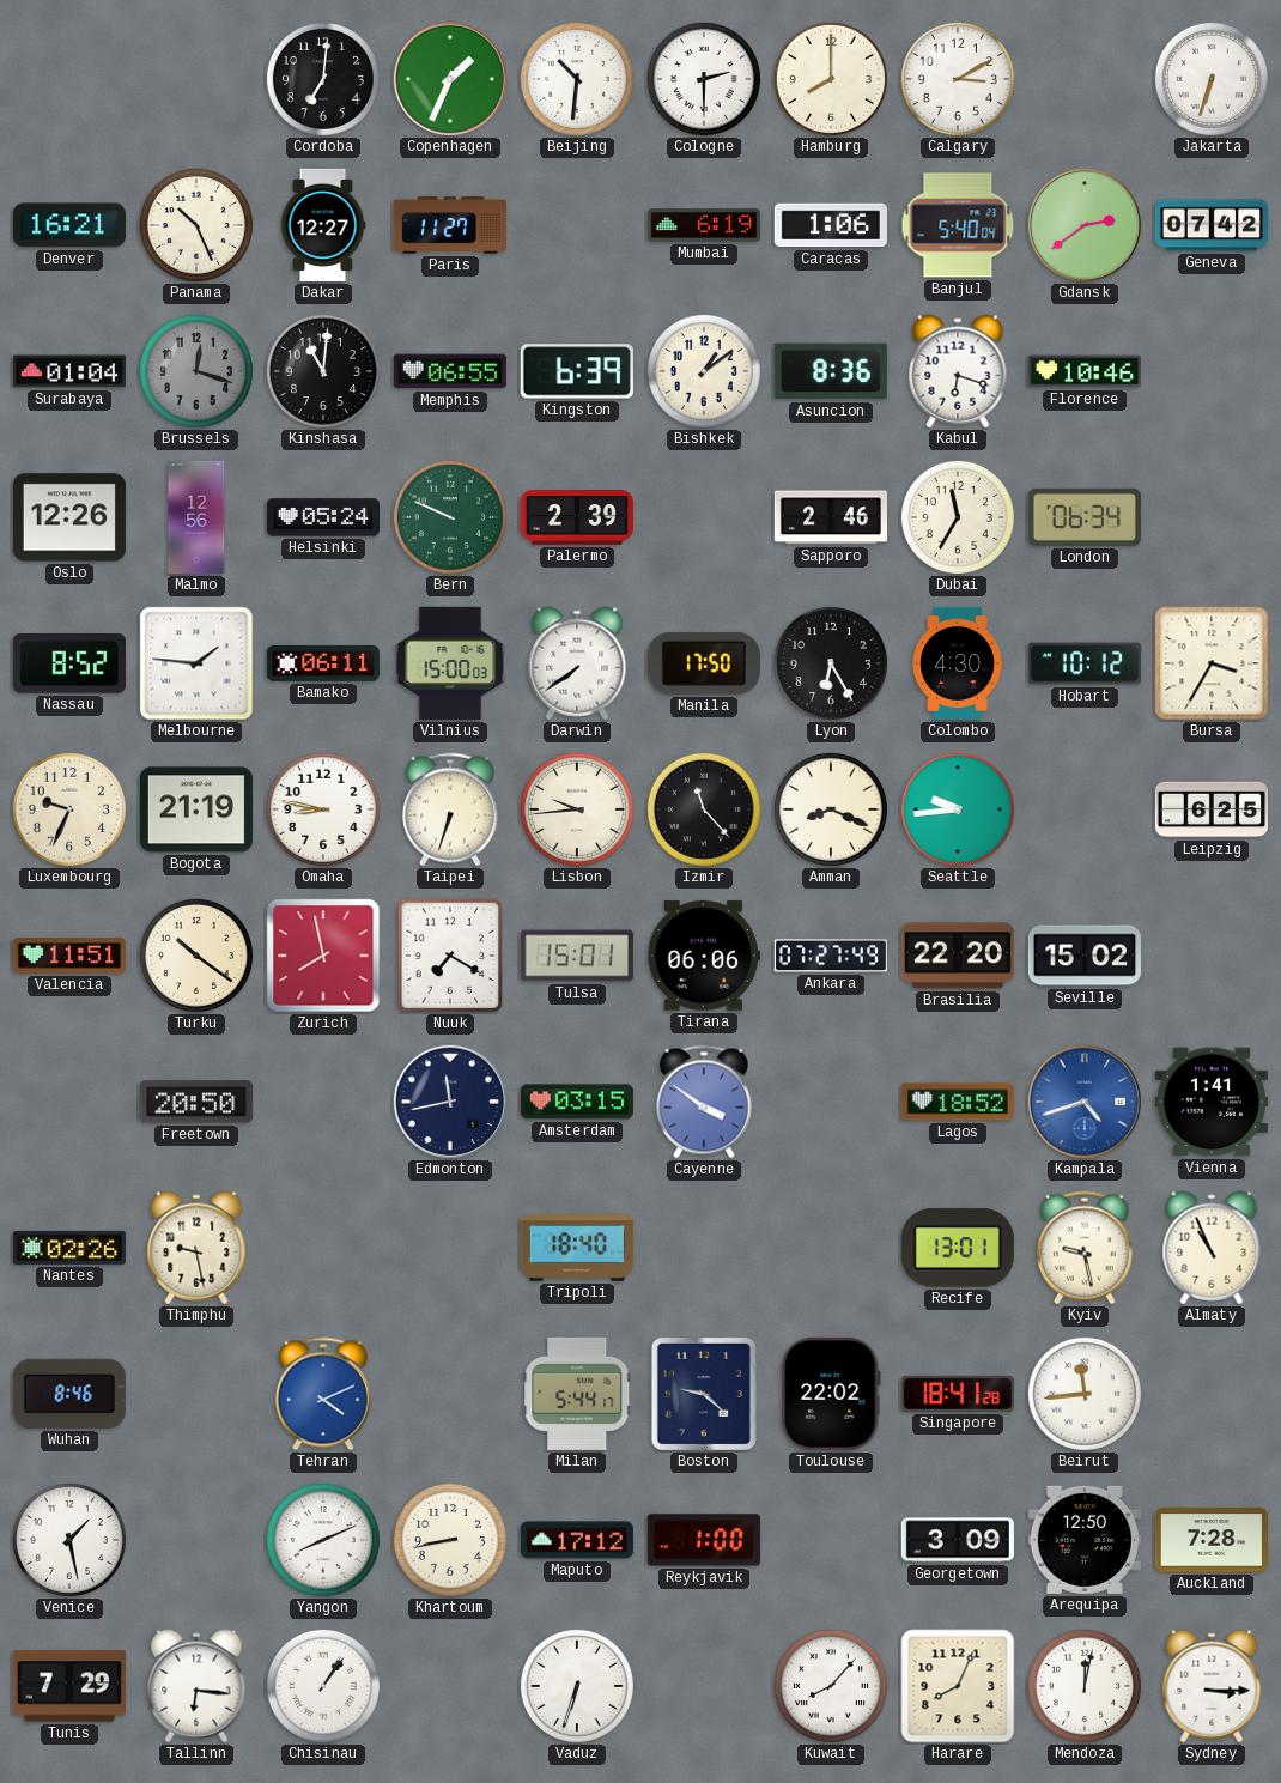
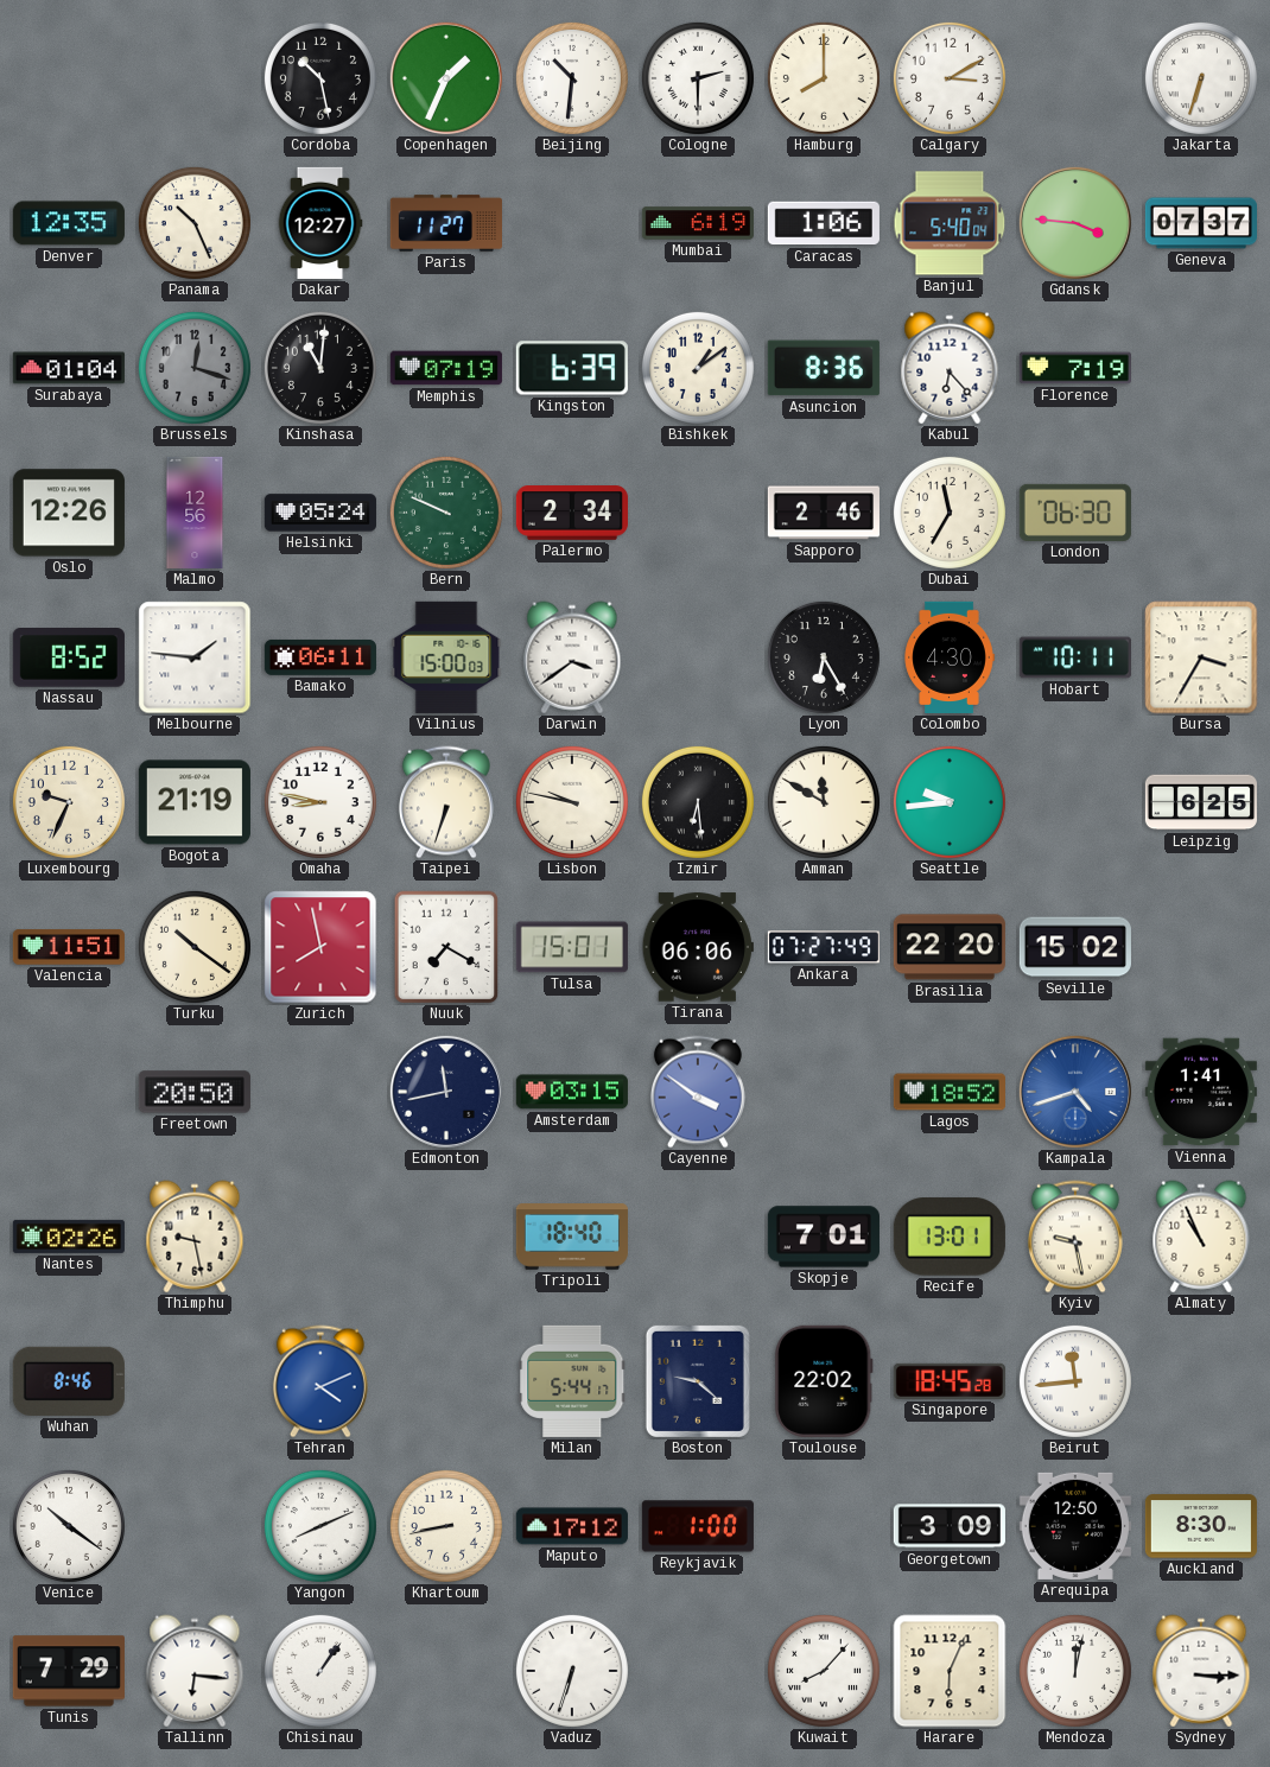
Cordoba: 7:01 -> 10:28 (320, 78)
Denver: 16:21 -> 12:35 (69, 223)
Gdansk: 2:39 -> 3:46 (1075, 223)
Geneva: 07:42 -> 07:37 (1200, 223)
Memphis: 06:55 -> 07:19 (446, 368)
Kabul: 6:18 -> 6:23 (950, 368)
Florence: 10:46 -> 7:19 (1075, 368)
Palermo: 2:39 -> 2:34 (572, 513)
London: 06:34 -> 06:30 (1075, 513)
Darwin: 7:39 -> 3:39 (572, 657)
Manila: 17:50 -> none (704, 663)
Hobart: 10:12 -> 10:11 (1075, 657)
Lisbon: 9:44 -> 9:47 (572, 802)
Izmir: 11:23 -> 6:29 (698, 802)
Amman: 8:19 -> 11:50 (824, 802)
Skopje: none -> 7:01 (824, 1237)
Singapore: 18:41 -> 18:45 (950, 1381)
Venice: 1:28 -> 10:21 (69, 1526)
Auckland: 7:28 -> 8:30 (1201, 1526)
Harare: 8:04 -> 6:04 (950, 1671)
